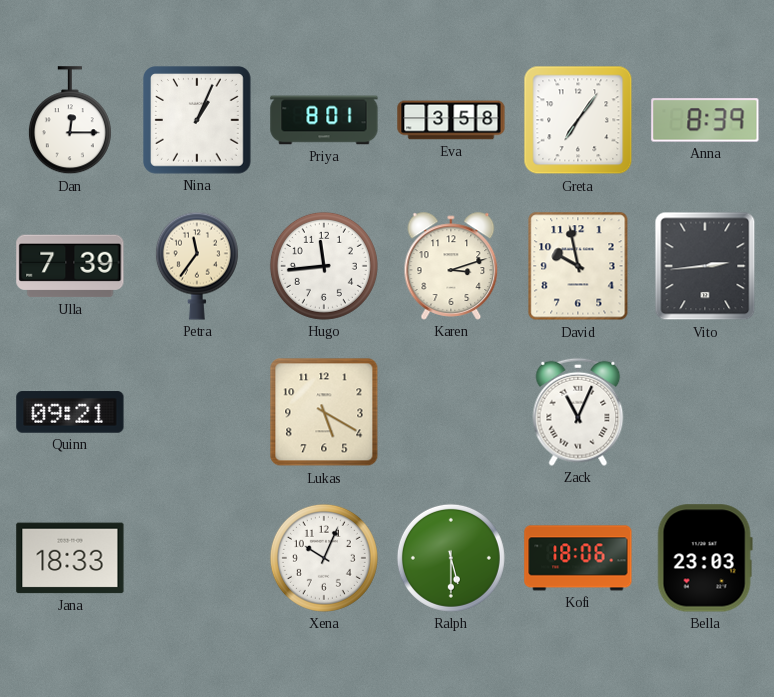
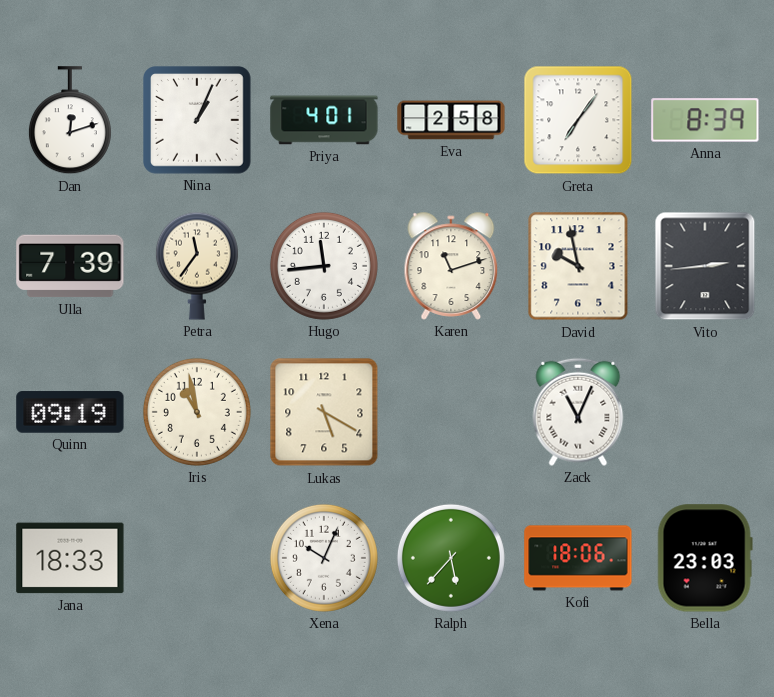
Dan: 12:15 -> 12:12 (70, 121)
Priya: 8:01 -> 4:01 (324, 120)
Eva: 3:58 -> 2:58 (451, 120)
Karen: 3:12 -> 11:12 (451, 266)
Quinn: 09:21 -> 09:19 (70, 412)
Iris: none -> 10:58 (197, 412)
Ralph: 5:30 -> 5:37 (451, 558)
